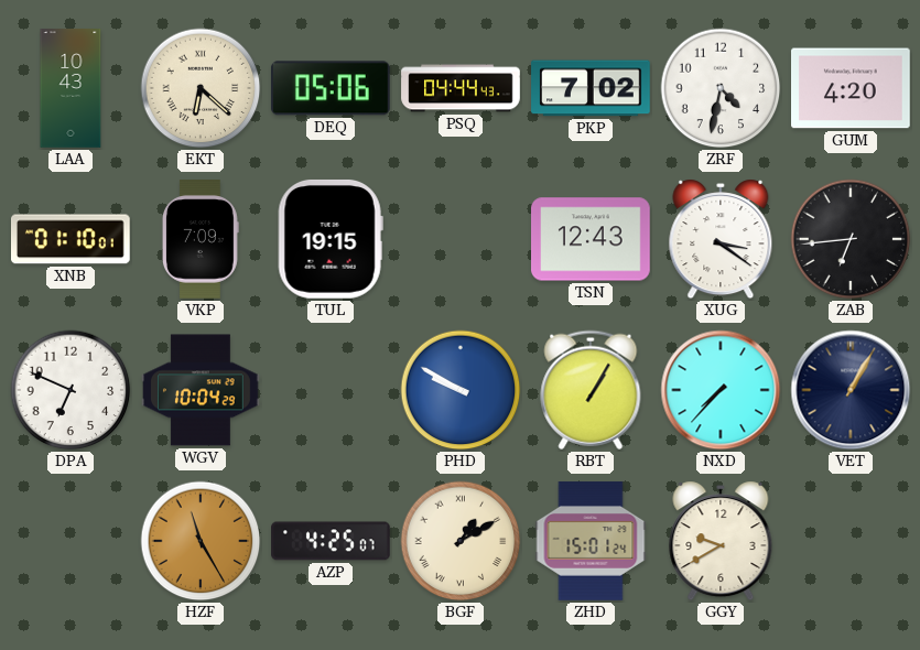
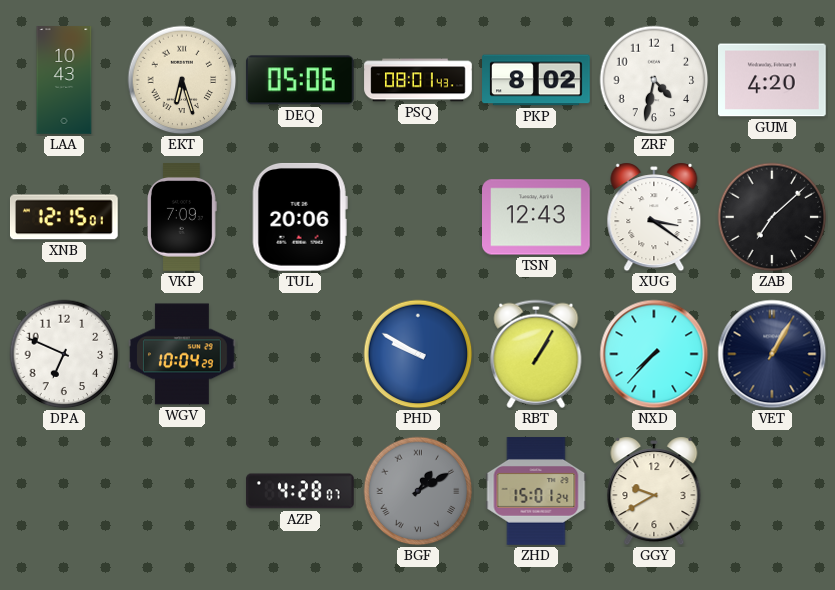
EKT: 6:22 -> 6:27 (182, 80)
PSQ: 04:44 -> 08:01 (418, 80)
PKP: 7:02 -> 8:02 (536, 80)
XNB: 01:10 -> 12:15 (65, 217)
TUL: 19:15 -> 20:06 (300, 217)
ZAB: 6:44 -> 7:08 (772, 217)
HZF: 11:25 -> none (201, 541)
AZP: 4:25 -> 4:28 (300, 491)
BGF dial: cream -> grey (418, 491)
